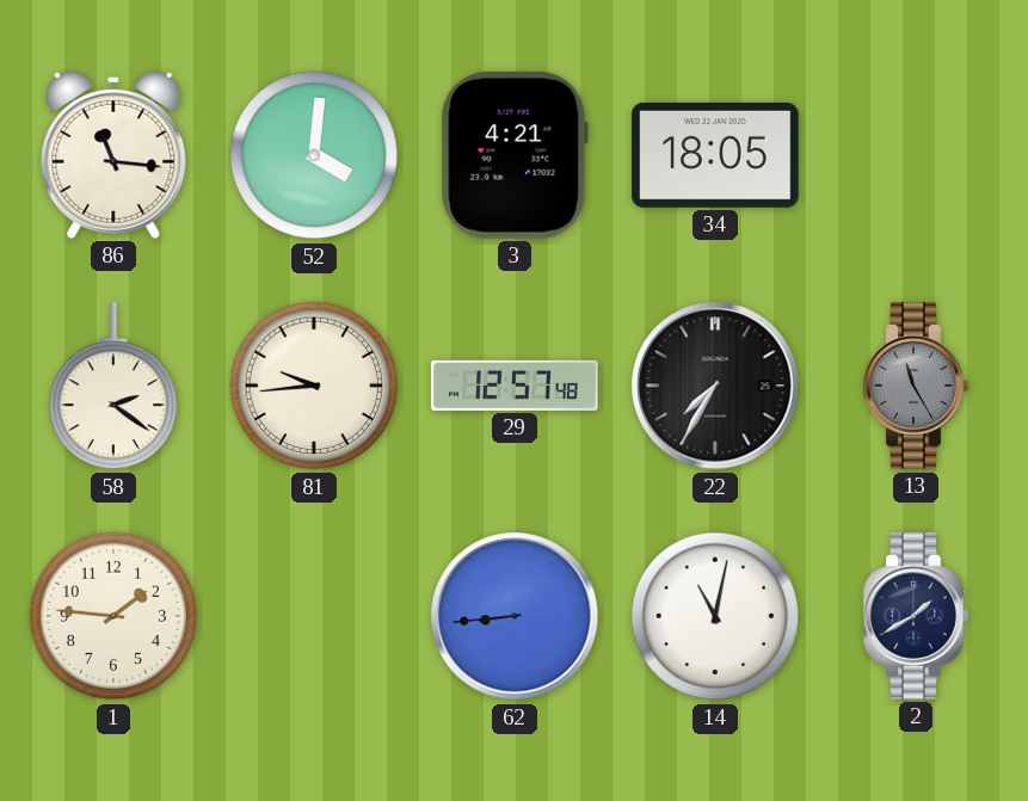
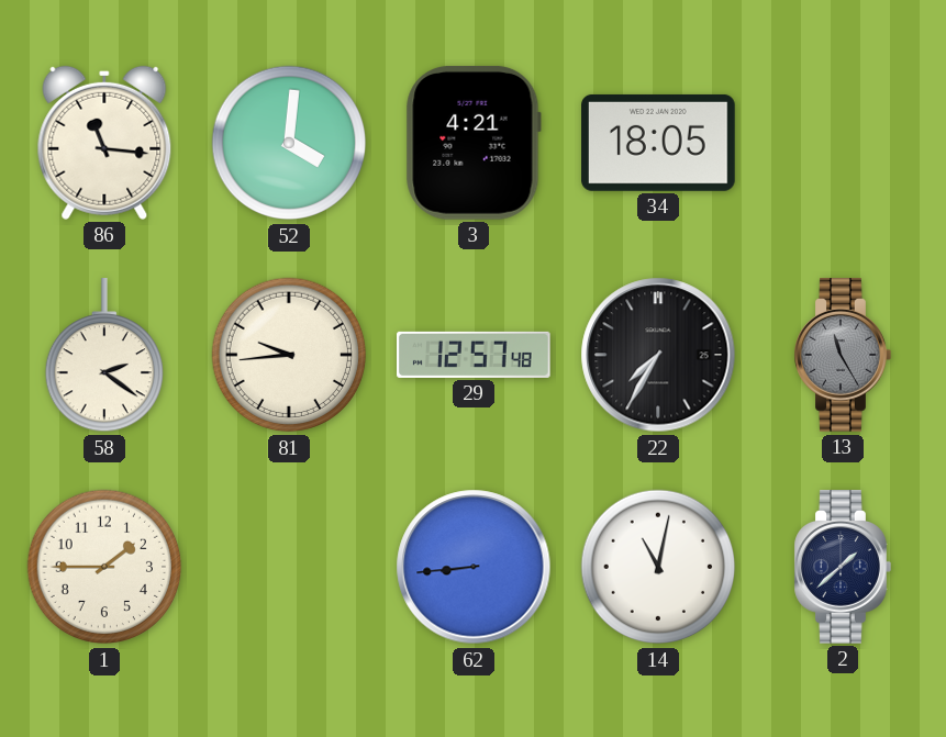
1: 1:46 -> 1:45 (104, 567)
2: 1:40 -> 1:38 (843, 567)
